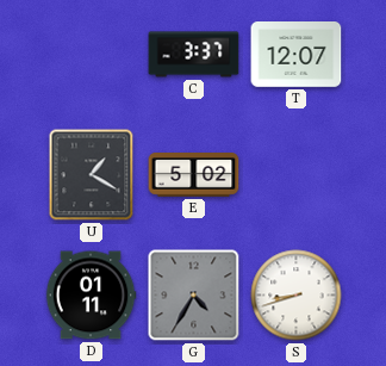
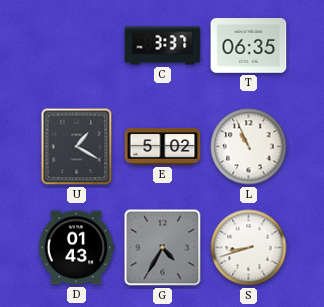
T: 12:07 -> 06:35 (249, 46)
L: none -> 10:56 (249, 147)
D: 01:11 -> 01:43 (76, 248)
